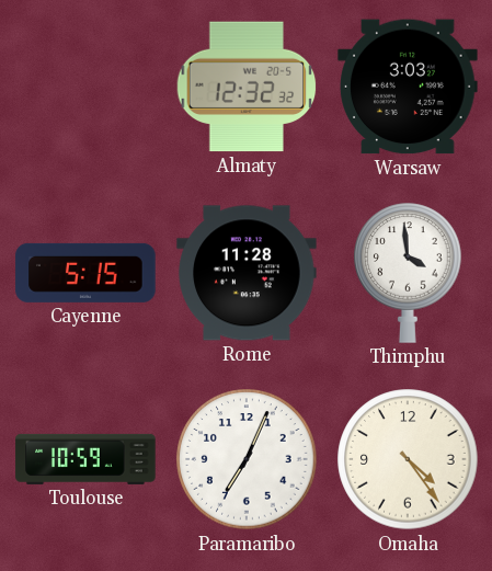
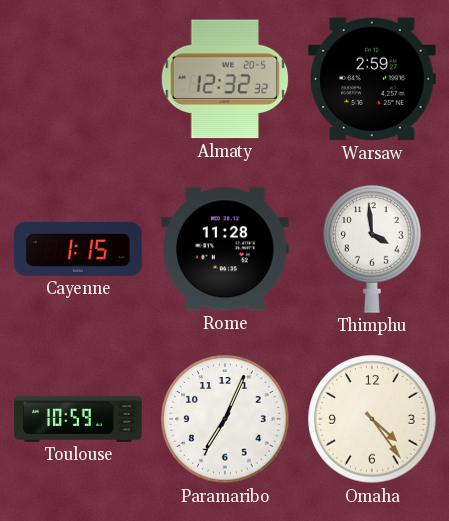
Warsaw: 3:03 -> 2:59 (372, 79)
Cayenne: 5:15 -> 1:15 (78, 249)
